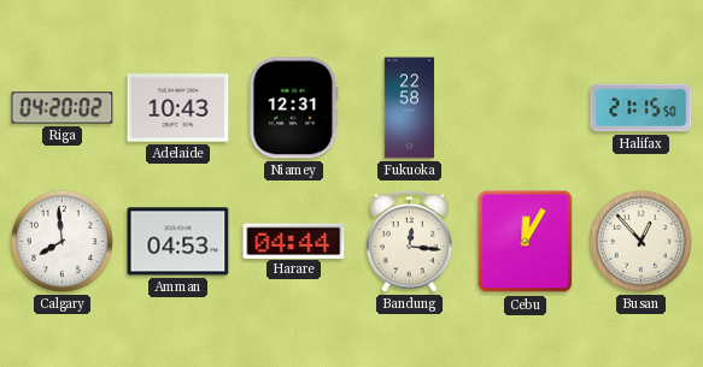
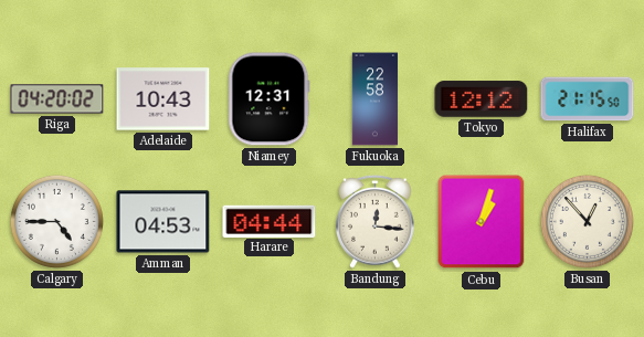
Tokyo: none -> 12:12 (482, 99)
Calgary: 7:59 -> 4:45 (56, 221)
Cebu: 12:05 -> 1:03 (482, 222)
